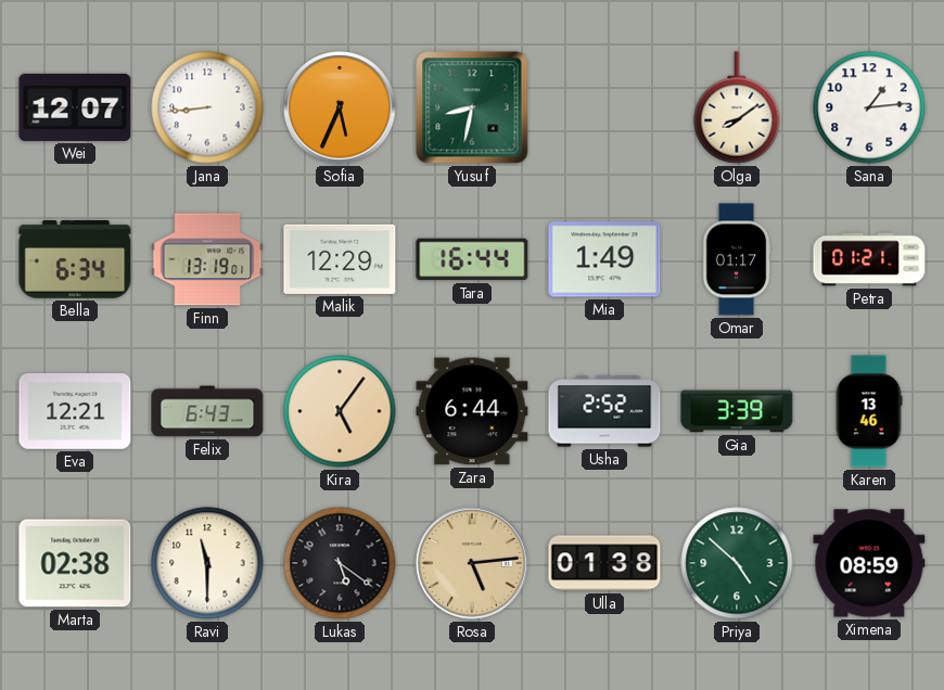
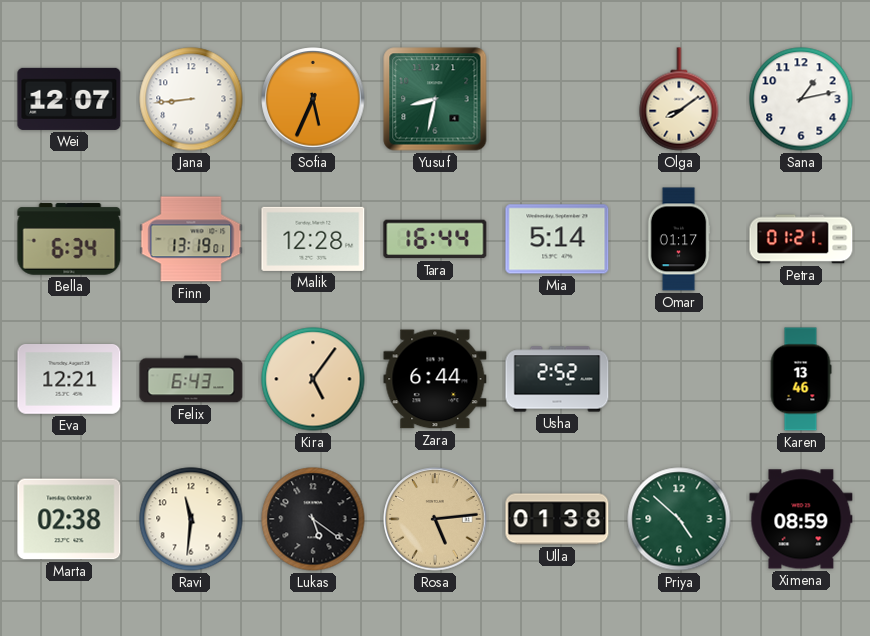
Sana: 1:14 -> 1:13 (801, 99)
Malik: 12:29 -> 12:28 (313, 239)
Mia: 1:49 -> 5:14 (557, 239)
Gia: 3:39 -> none (737, 411)
Ravi: 11:30 -> 11:31 (191, 519)
